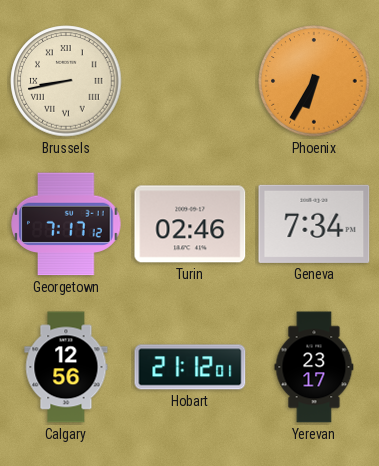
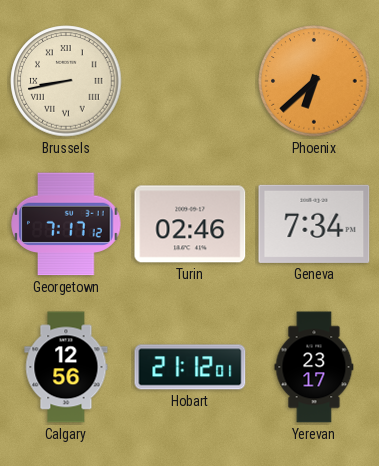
Phoenix: 6:35 -> 6:38 (314, 81)
